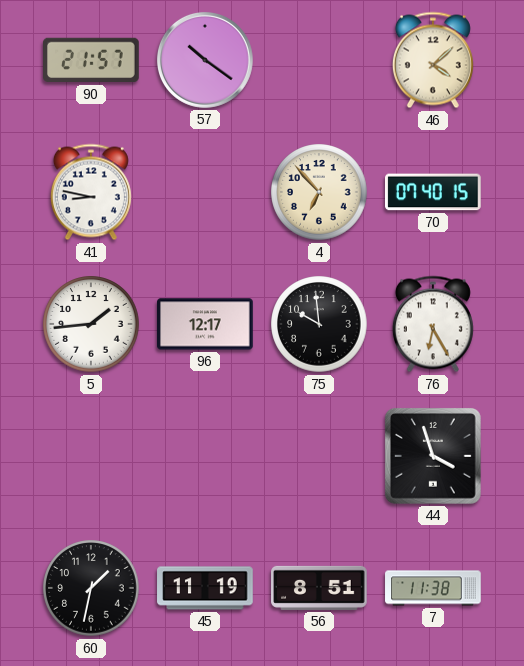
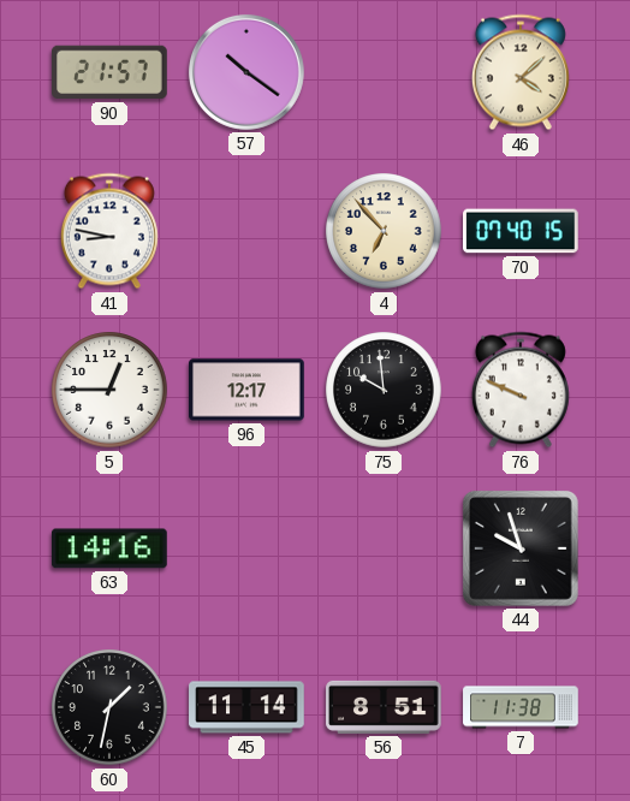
5: 1:44 -> 12:45 (109, 390)
76: 6:25 -> 9:49 (521, 390)
63: none -> 14:16 (111, 548)
44: 3:57 -> 9:57 (521, 548)
45: 11:19 -> 11:14 (246, 707)
